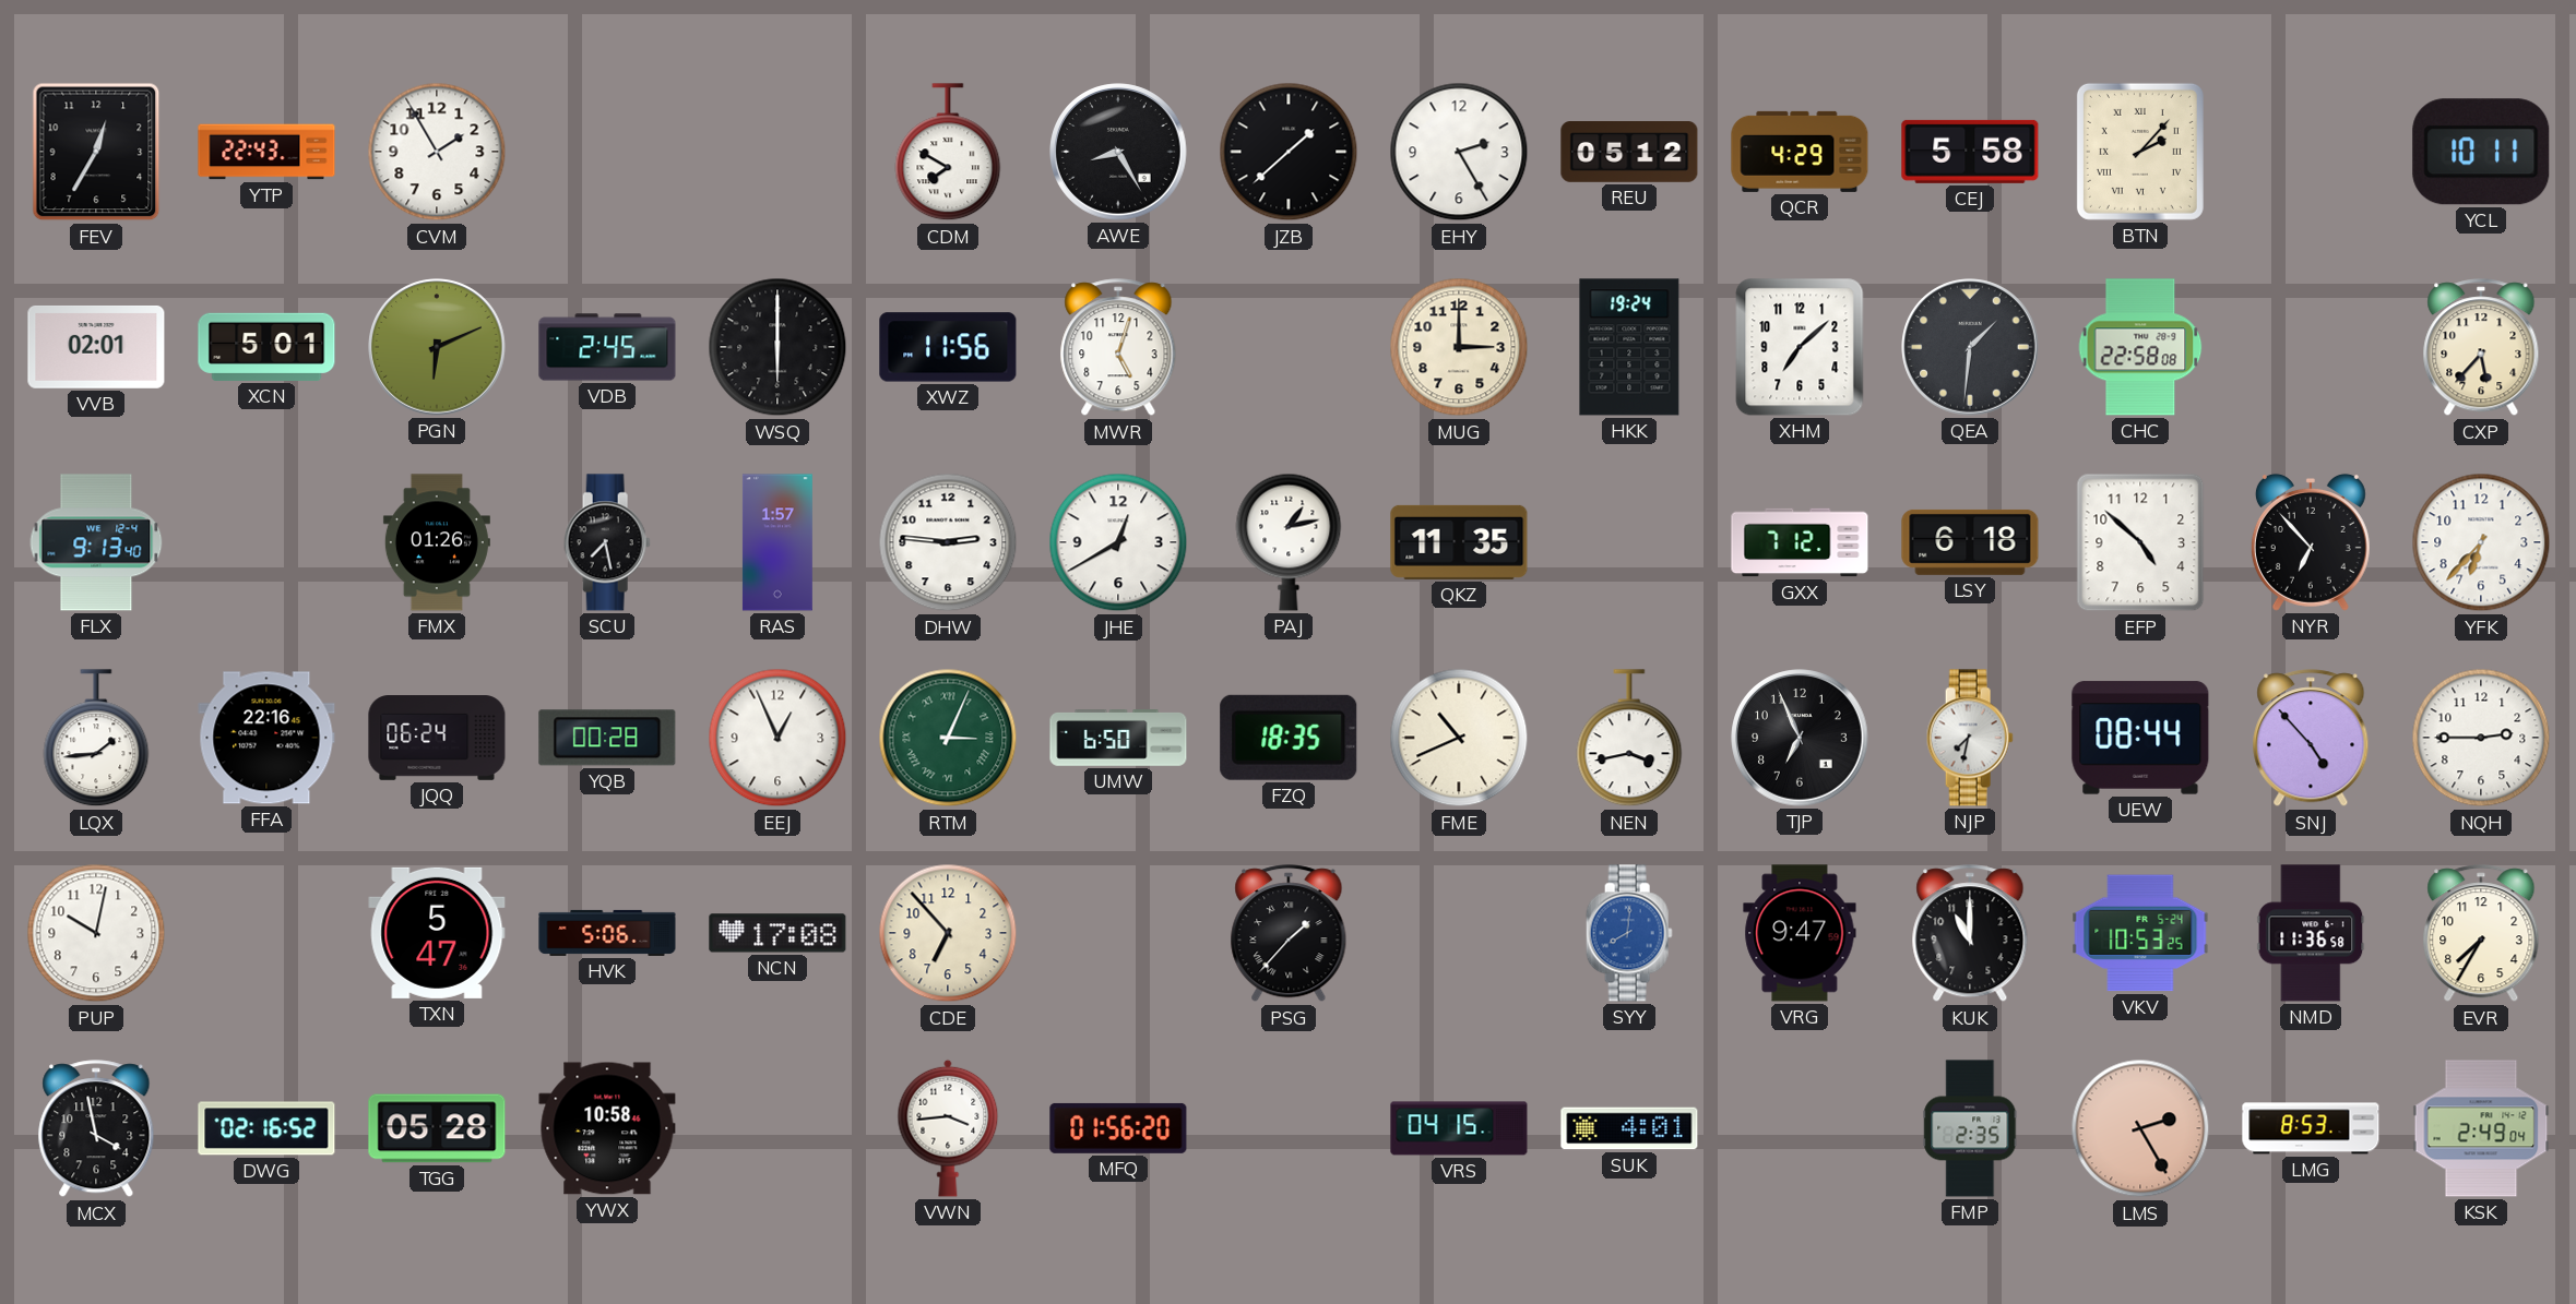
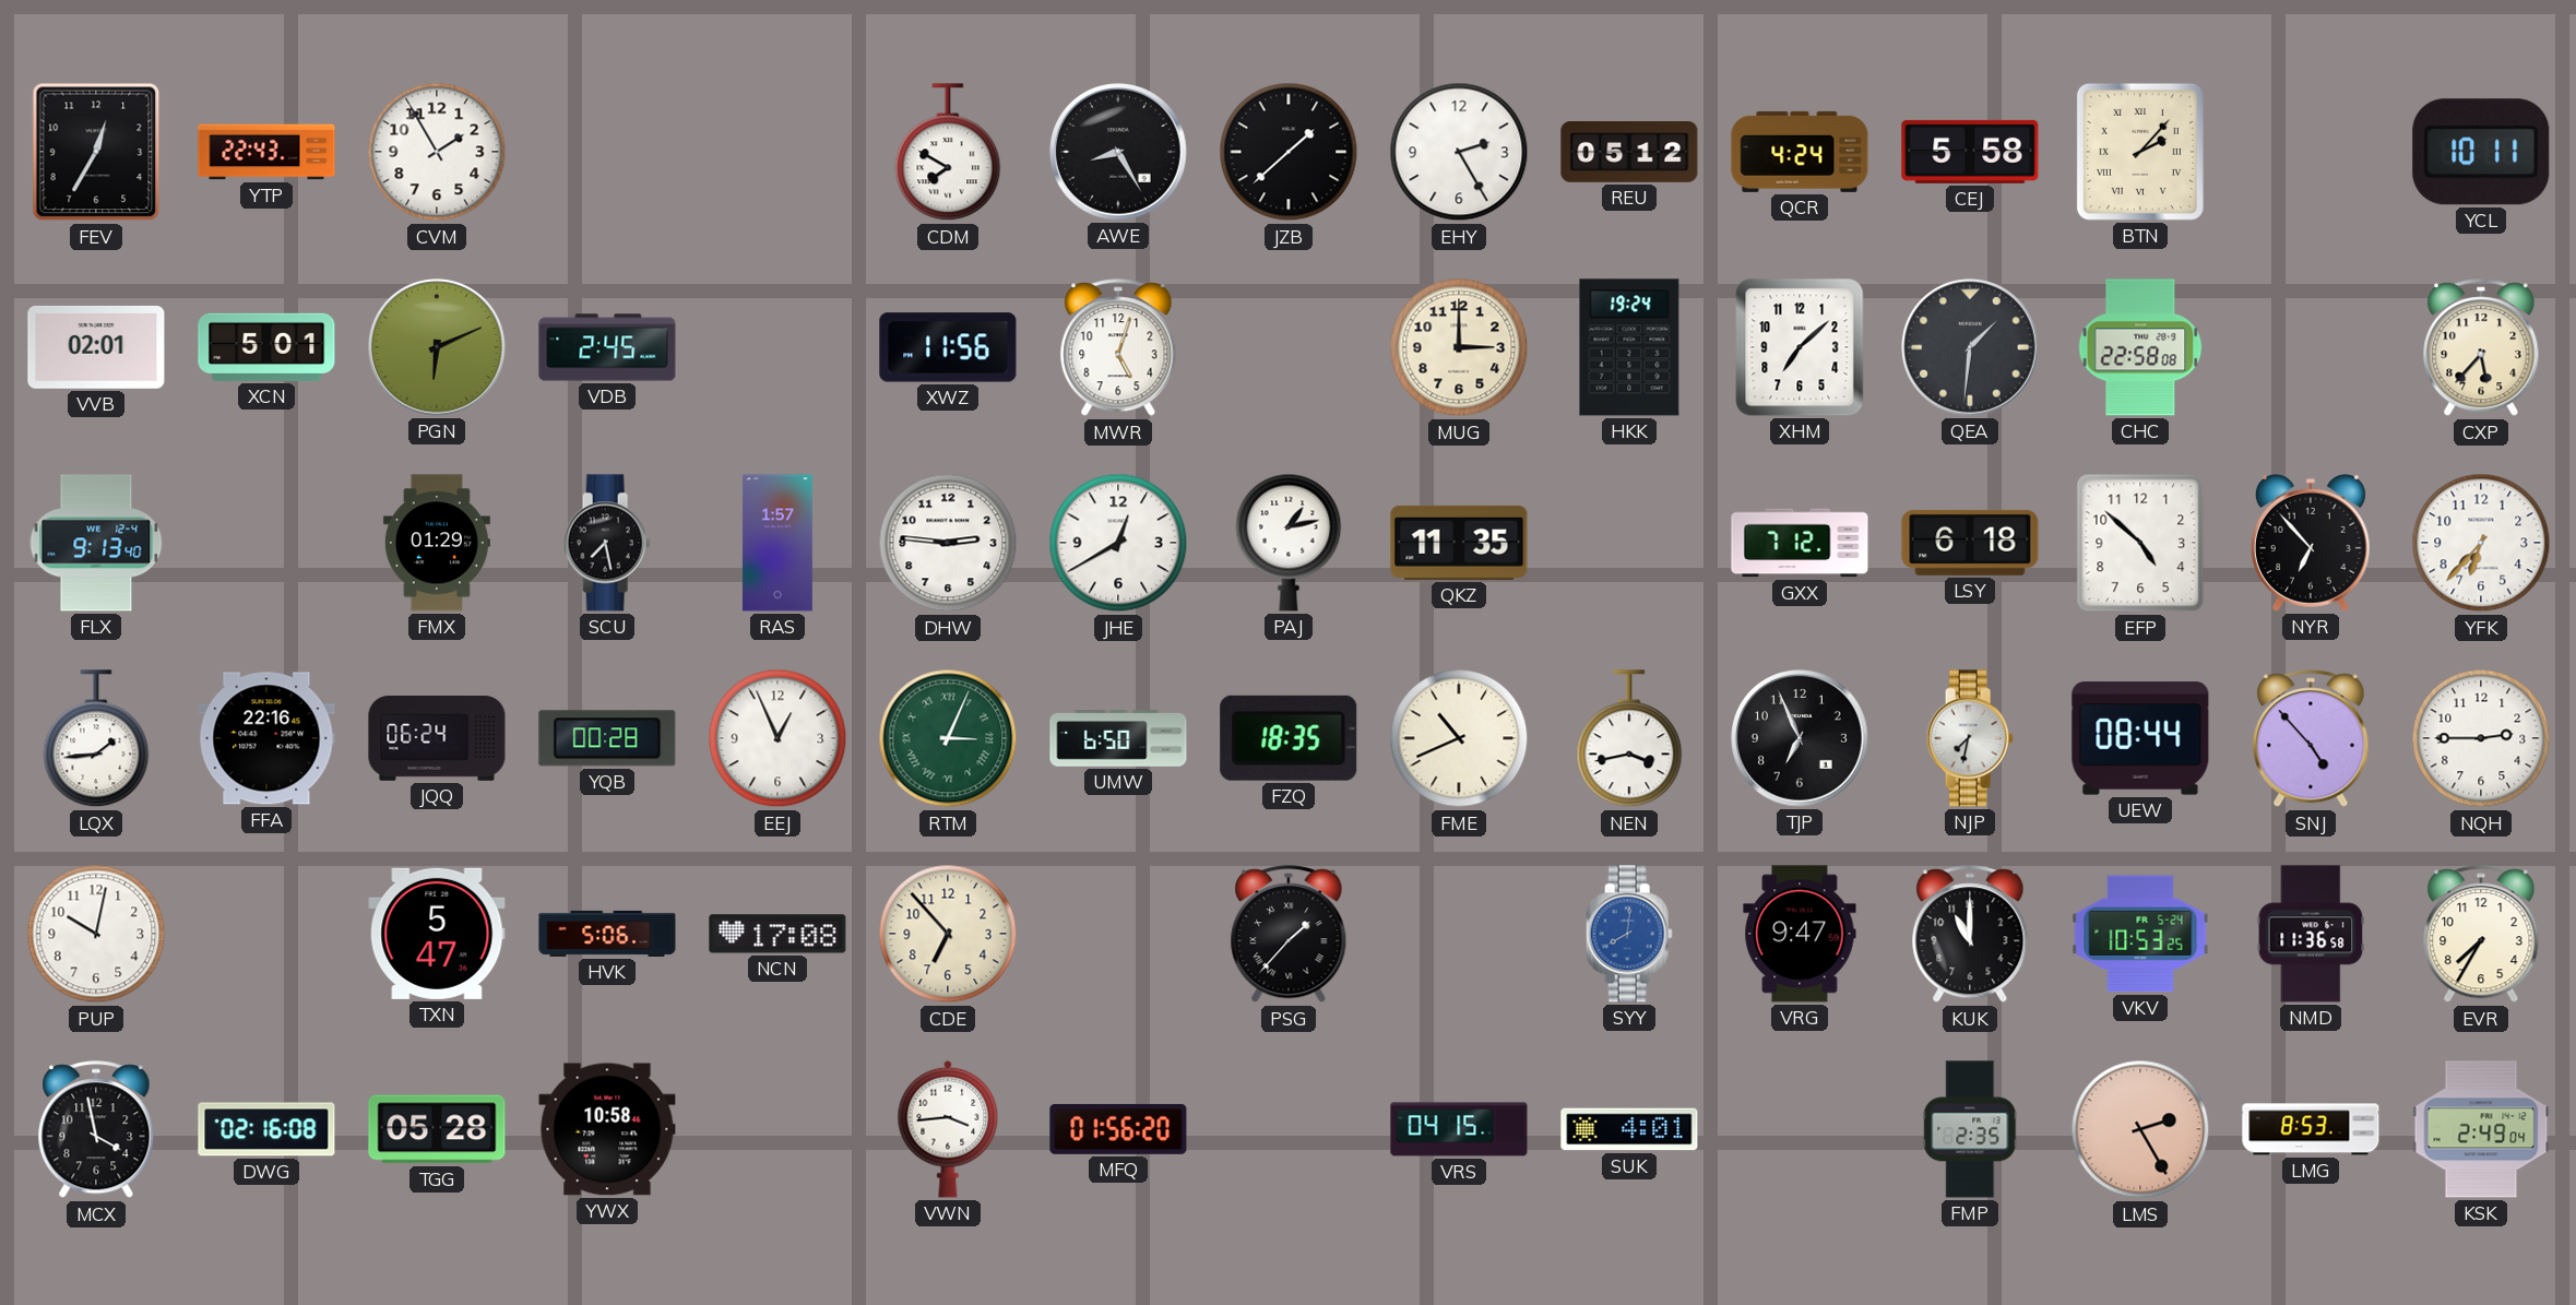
QCR: 4:29 -> 4:24 (1800, 152)
WSQ: 6:00 -> none (777, 347)
FMX: 01:26 -> 01:29 (437, 543)
DWG: 02:16:52 -> 02:16:08 (266, 1129)
